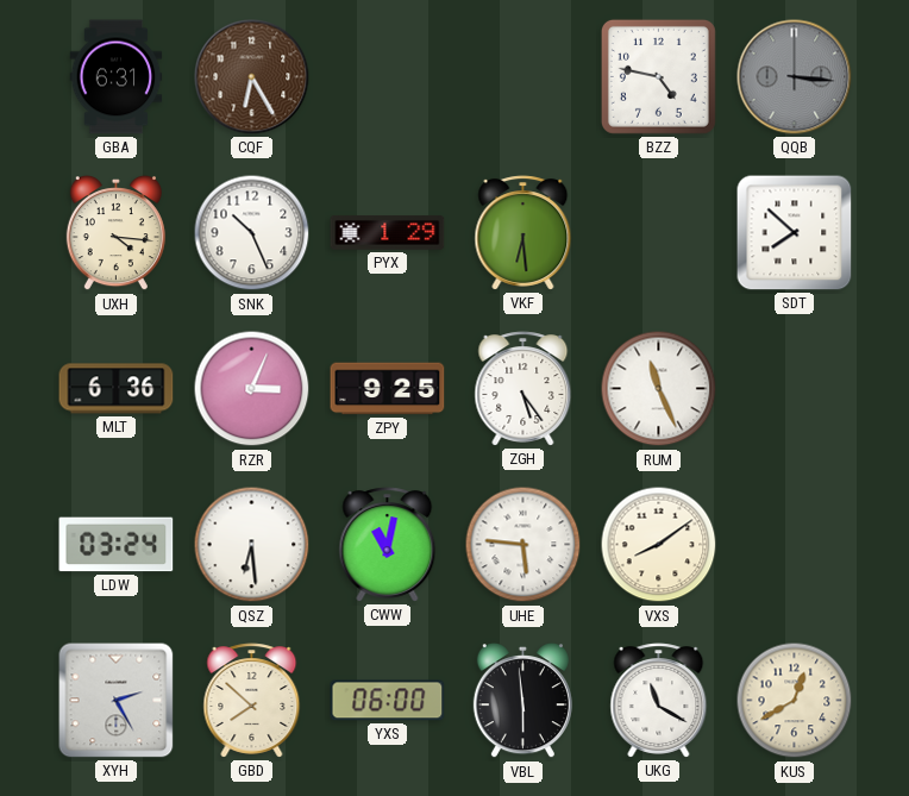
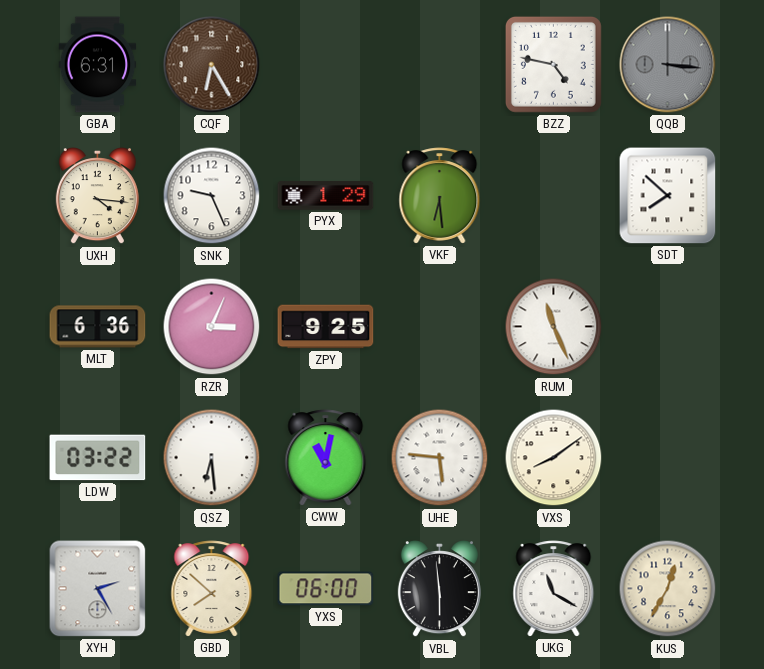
SNK: 10:26 -> 9:26 (212, 196)
ZGH: 5:24 -> none (524, 389)
LDW: 03:24 -> 03:22 (98, 458)
KUS: 12:40 -> 12:35 (668, 589)
